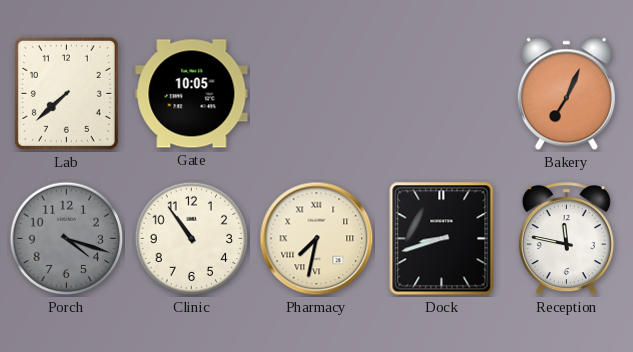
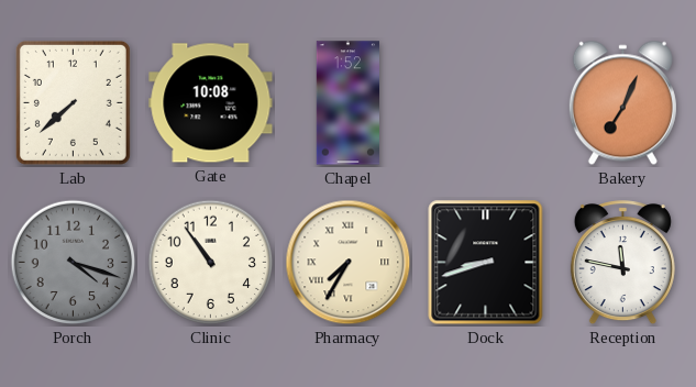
Gate: 10:05 -> 10:08 (211, 103)
Chapel: none -> 1:52 (347, 103)
Pharmacy: 7:32 -> 7:35 (349, 263)
